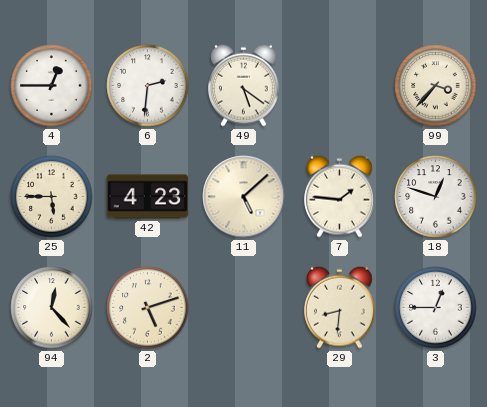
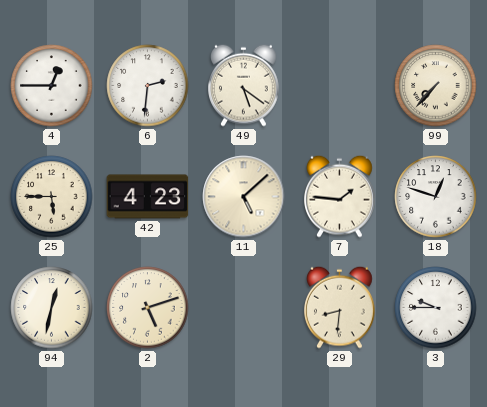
99: 3:37 -> 7:37 (436, 86)
94: 12:23 -> 12:32 (52, 308)
3: 12:45 -> 9:45 (436, 308)
